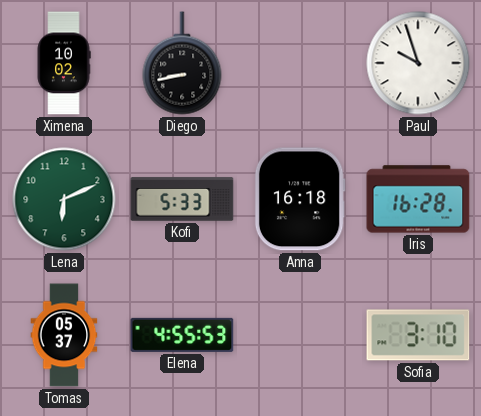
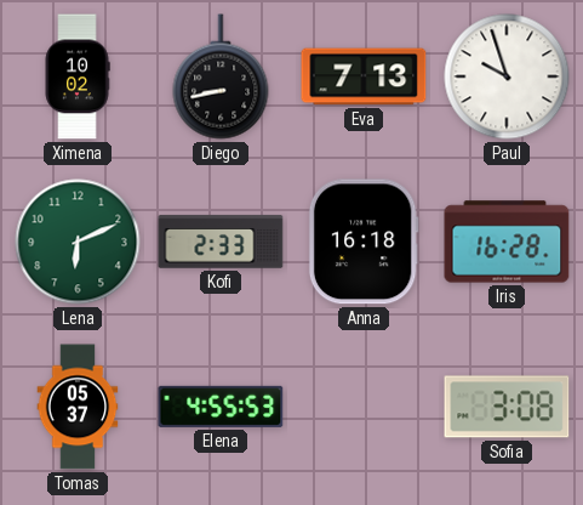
Eva: none -> 7:13 (364, 76)
Kofi: 5:33 -> 2:33 (221, 242)
Sofia: 3:10 -> 3:08 (507, 407)
